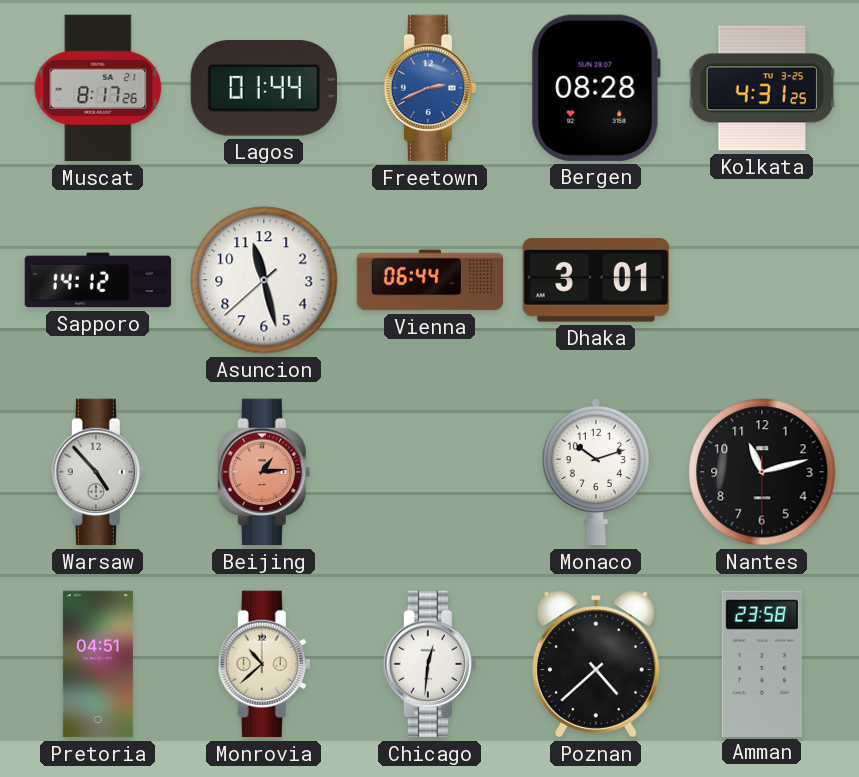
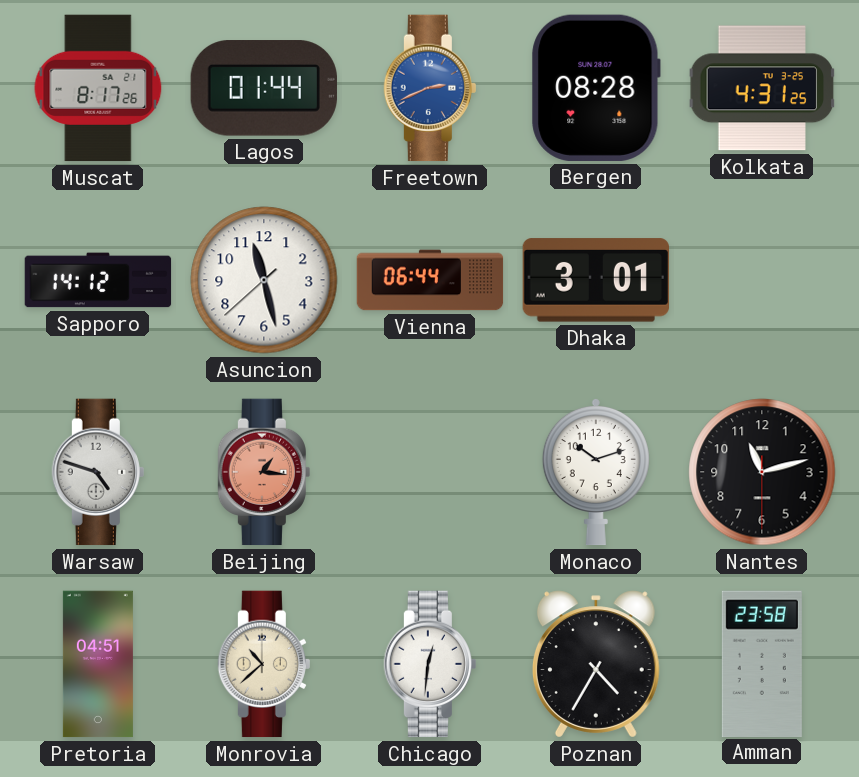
Warsaw: 4:53 -> 4:48 (98, 472)
Beijing: 1:14 -> 1:16 (264, 472)
Poznan: 4:38 -> 4:35 (596, 664)
